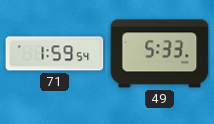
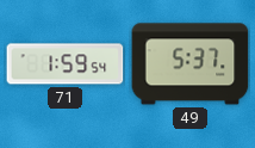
49: 5:33 -> 5:37 (191, 64)
